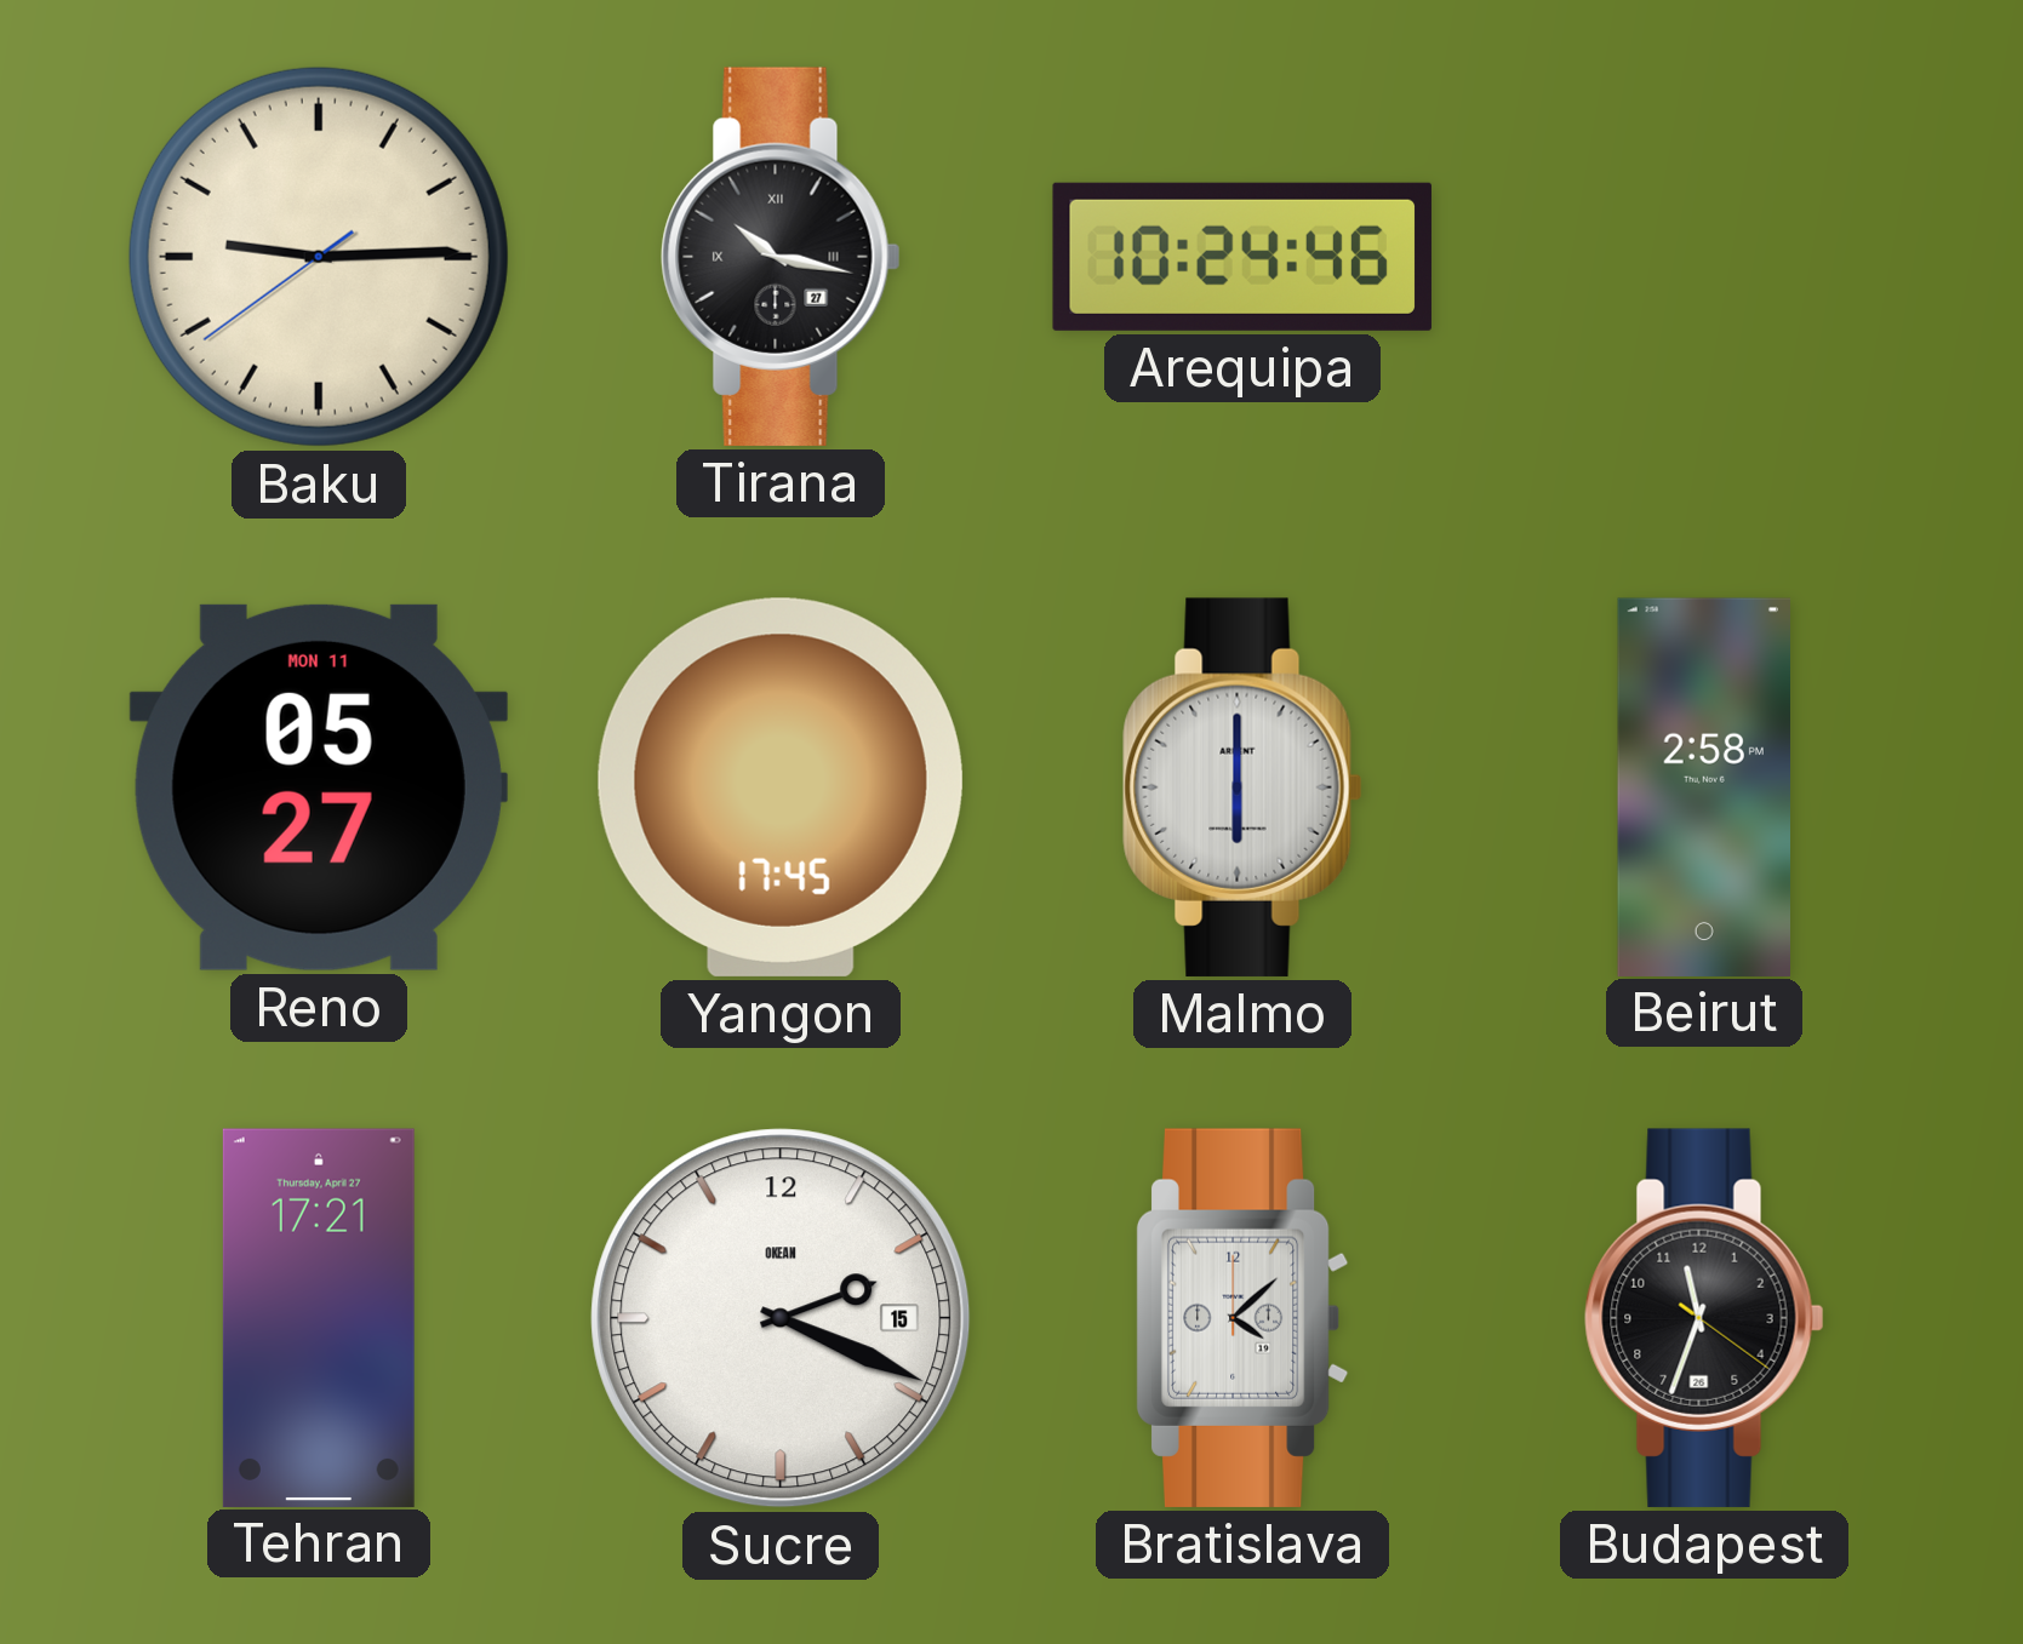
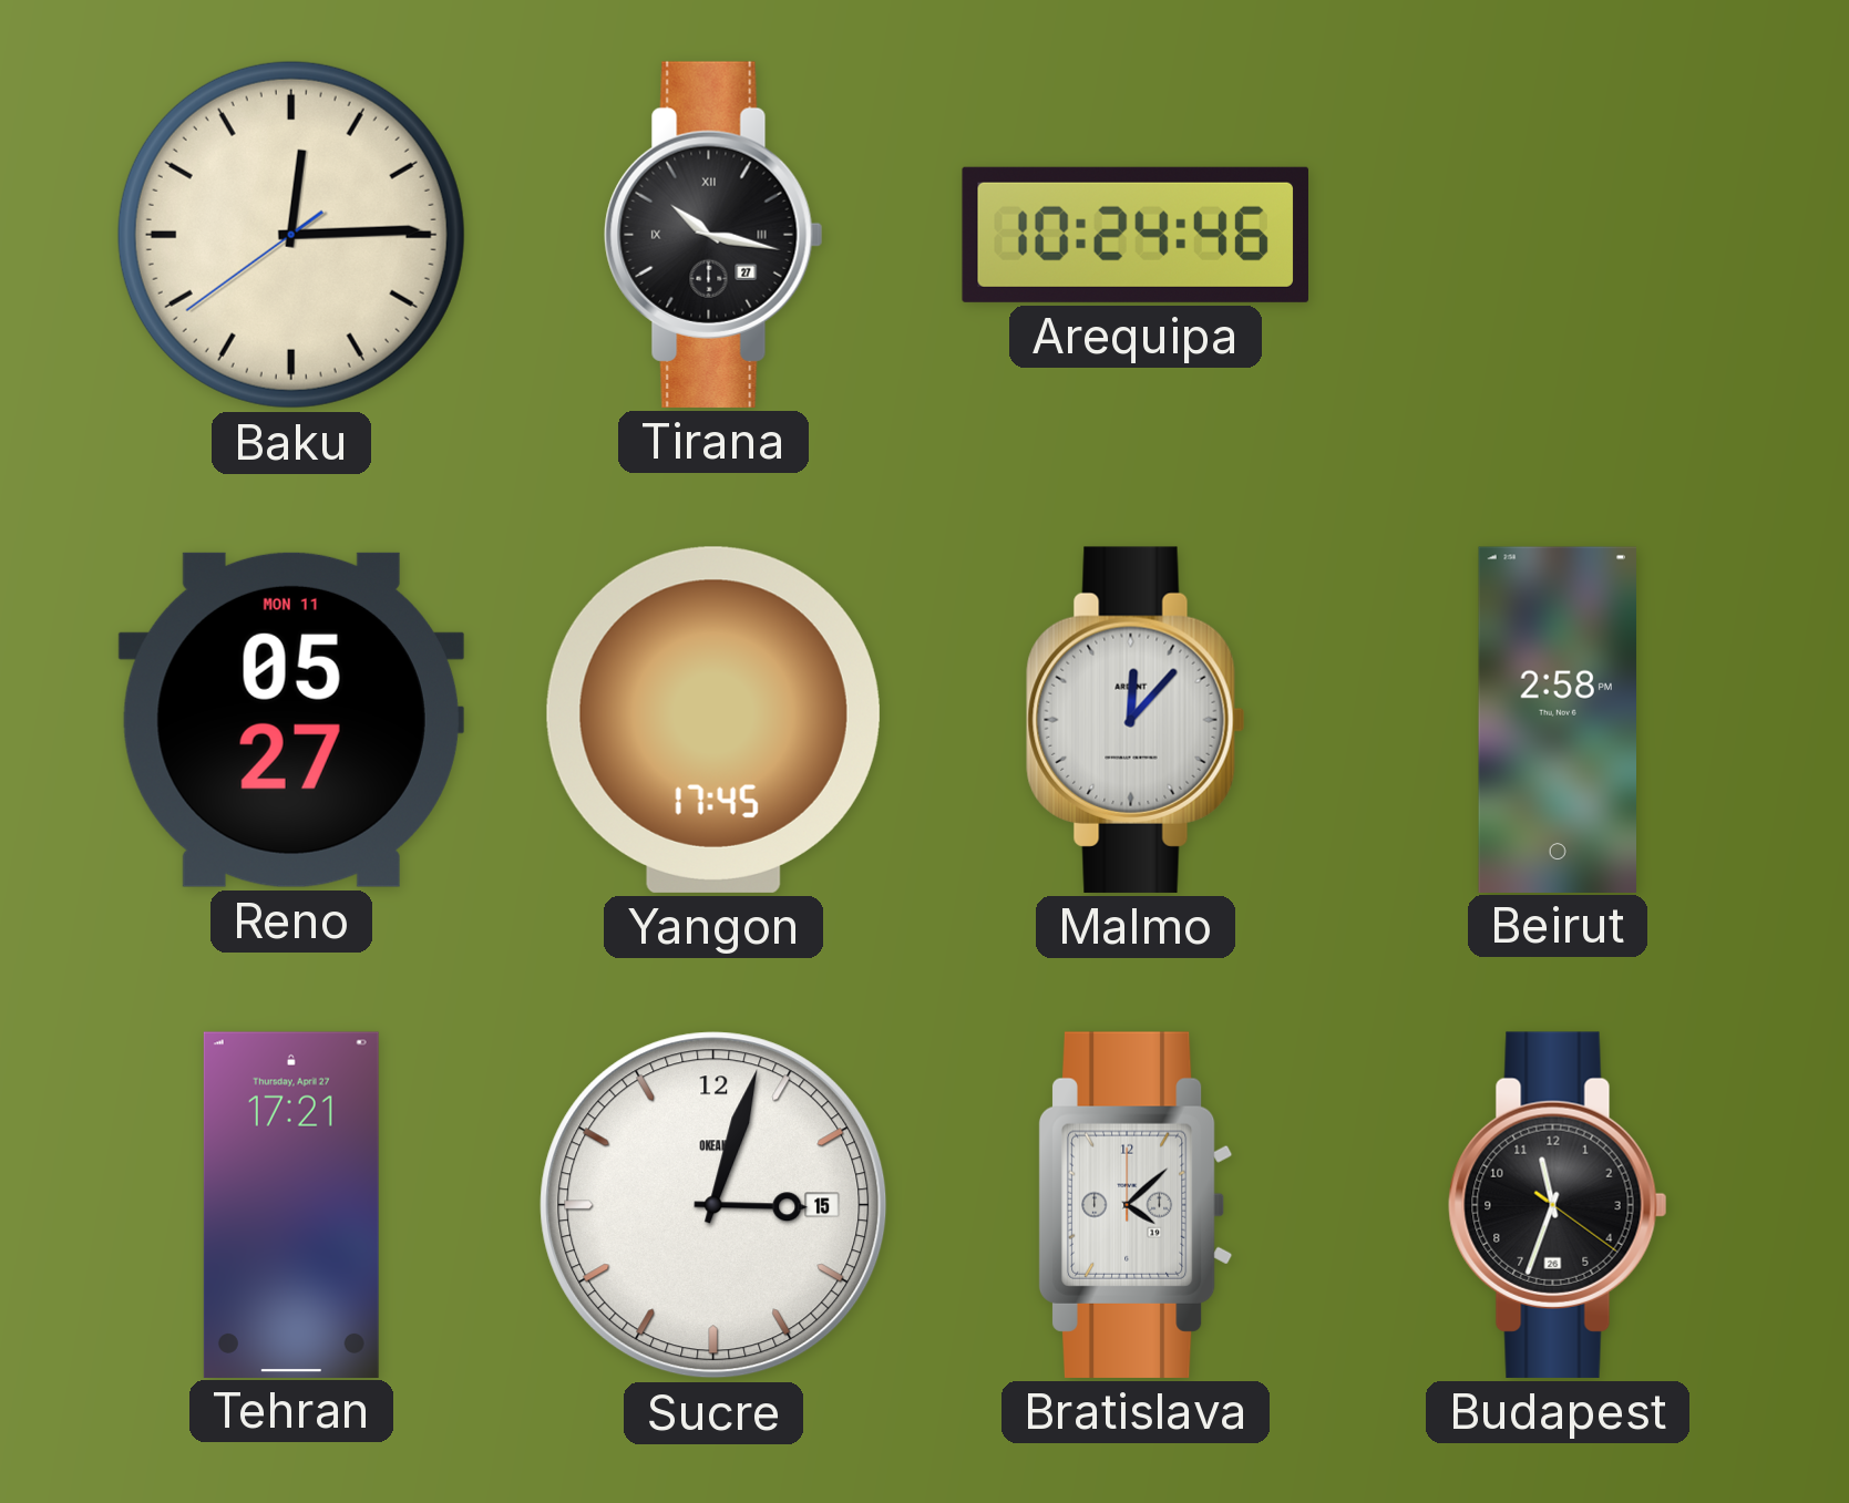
Baku: 9:14 -> 12:14 (291, 235)
Malmo: 6:00 -> 12:07 (1136, 720)
Sucre: 2:19 -> 3:03 (713, 1205)
